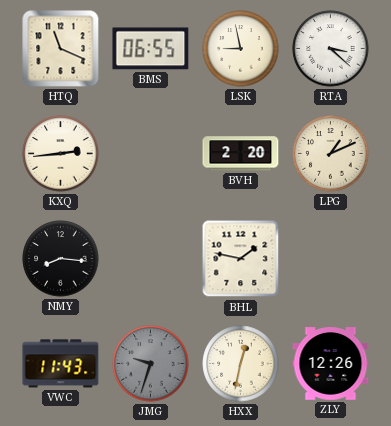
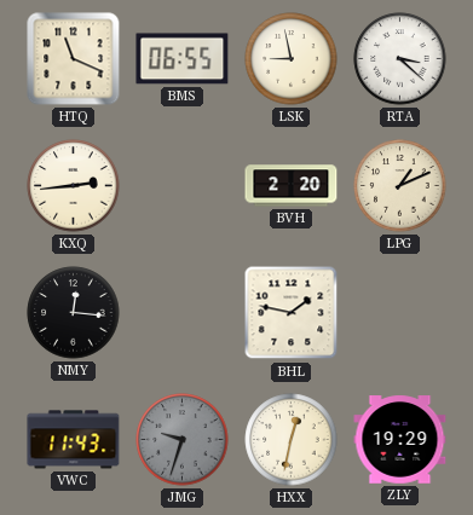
NMY: 8:16 -> 12:16 (74, 313)
ZLY: 12:26 -> 19:29 (400, 440)
